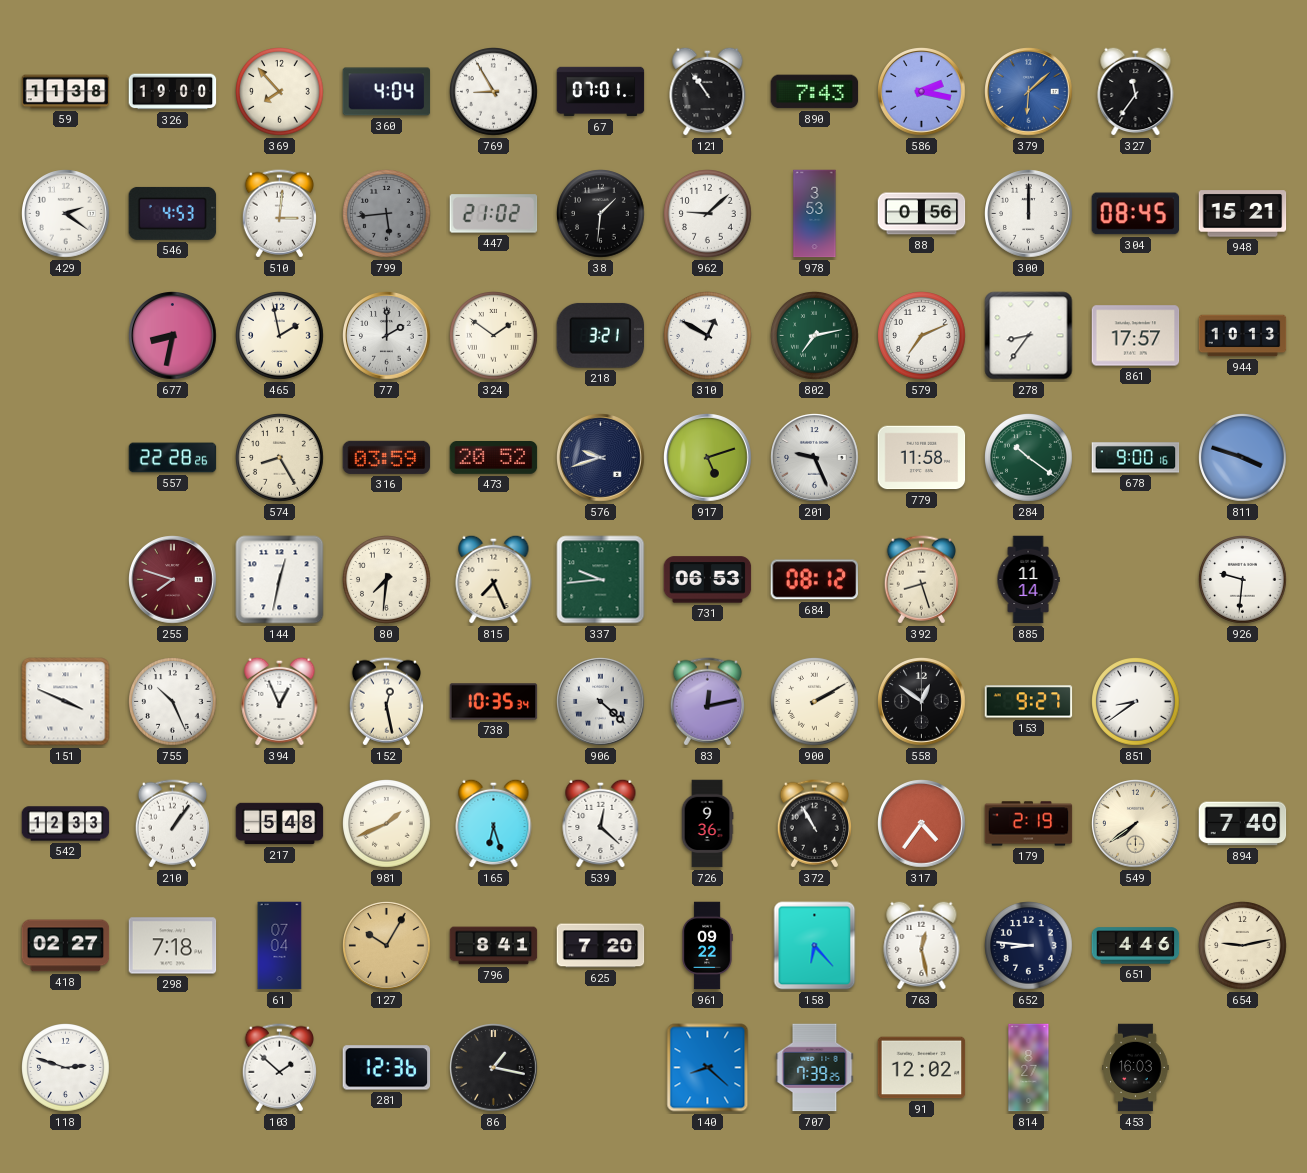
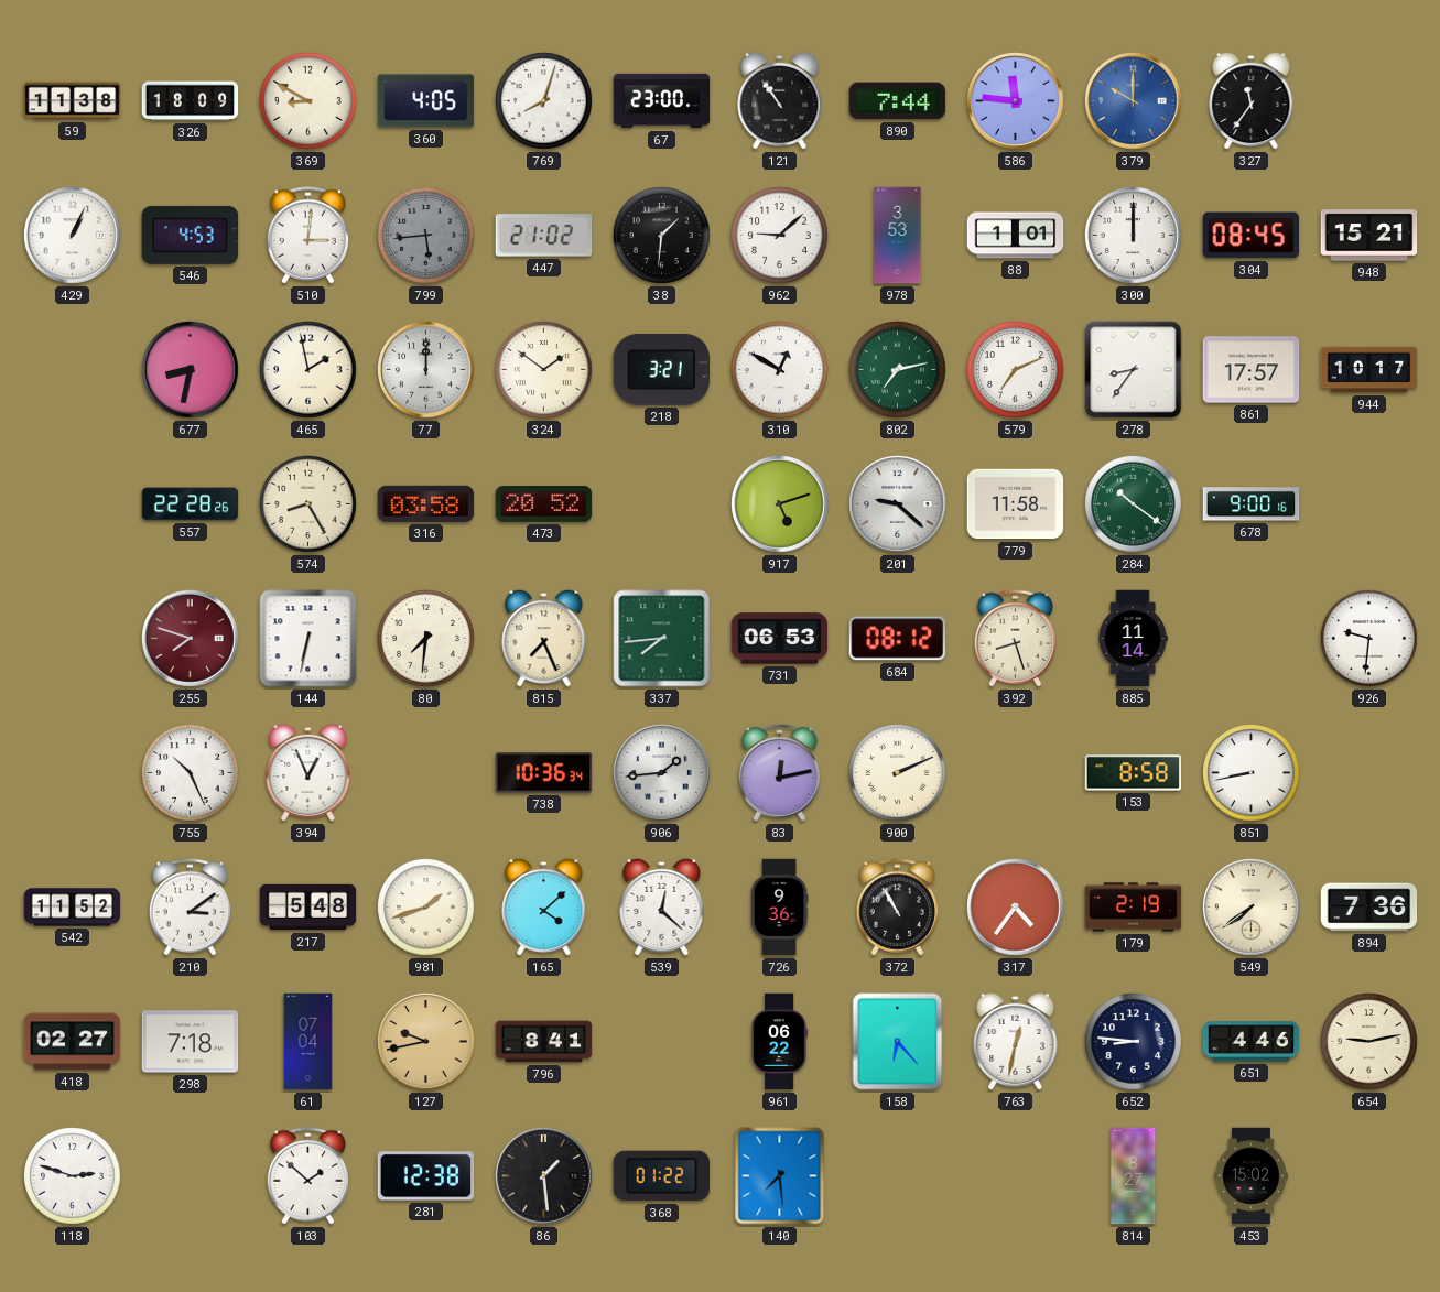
326: 19:00 -> 18:09 (191, 101)
369: 7:53 -> 8:50 (308, 101)
360: 4:04 -> 4:05 (426, 101)
769: 8:55 -> 8:03 (544, 101)
67: 07:01 -> 23:00 (662, 101)
890: 7:43 -> 7:44 (898, 101)
586: 2:17 -> 11:46 (1016, 101)
379: 6:08 -> 10:00 (1134, 101)
429: 2:21 -> 1:04 (73, 236)
88: 0:56 -> 1:01 (1016, 236)
77: 2:00 -> 12:00 (426, 370)
944: 10:13 -> 10:17 (1369, 370)
316: 03:59 -> 03:58 (426, 503)
576: 9:42 -> none (601, 458)
201: 9:26 -> 9:22 (898, 504)
811: 3:48 -> none (1243, 458)
144: 12:32 -> 6:32 (308, 639)
337: 9:44 -> 7:44 (662, 639)
151: 3:49 -> none (66, 702)
152: 12:28 -> none (386, 702)
738: 10:35 -> 10:36 (544, 773)
906: 4:22 -> 1:44 (662, 773)
900: 2:10 -> 2:11 (898, 773)
558: 12:51 -> none (922, 702)
153: 9:27 -> 8:58 (1134, 773)
851: 8:39 -> 8:43 (1252, 773)
542: 12:33 -> 11:52 (73, 908)
210: 1:06 -> 3:09 (190, 908)
981: 1:41 -> 1:42 (426, 908)
165: 6:27 -> 4:08 (544, 906)
894: 7:40 -> 7:36 (1369, 908)
127: 10:05 -> 9:43 (426, 1042)
625: 7:20 -> none (601, 946)
961: 09:22 -> 06:22 (779, 1042)
763: 12:28 -> 12:32 (1016, 1041)
281: 12:36 -> 12:38 (426, 1176)
86: 1:17 -> 1:29 (544, 1176)
368: none -> 01:22 (662, 1176)
140: 8:22 -> 7:29 (780, 1176)
707: 7:39 -> none (815, 1068)
91: 12:02 -> none (922, 1068)
453: 16:03 -> 15:02 (1252, 1176)
